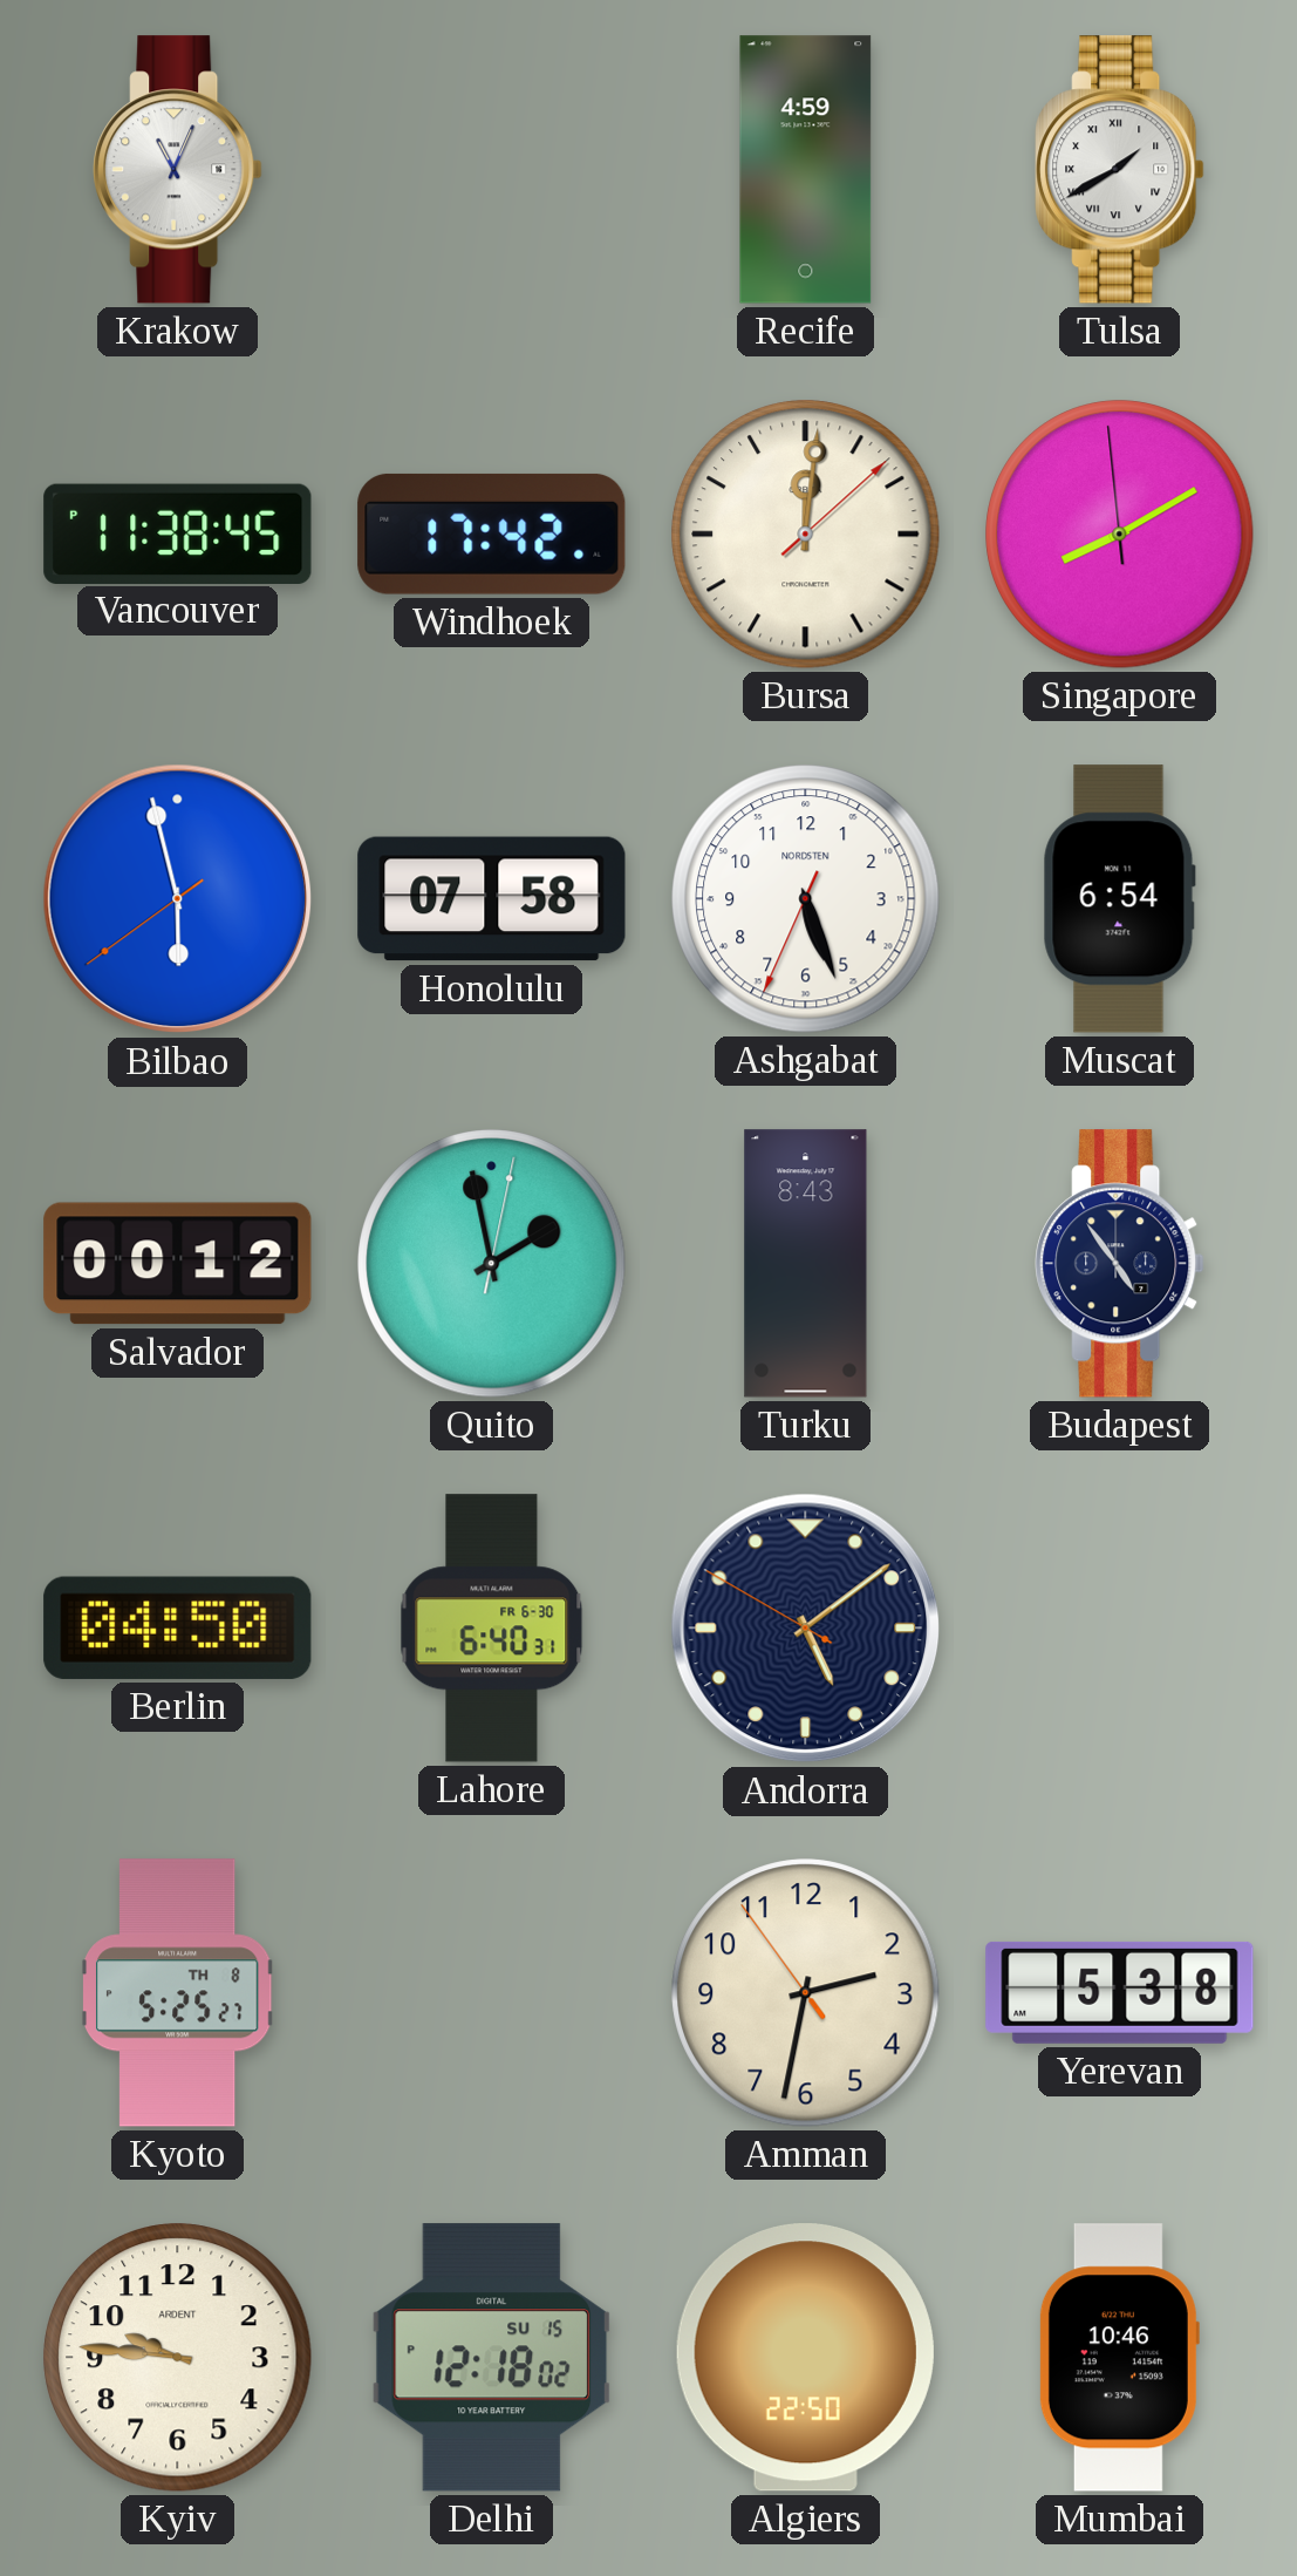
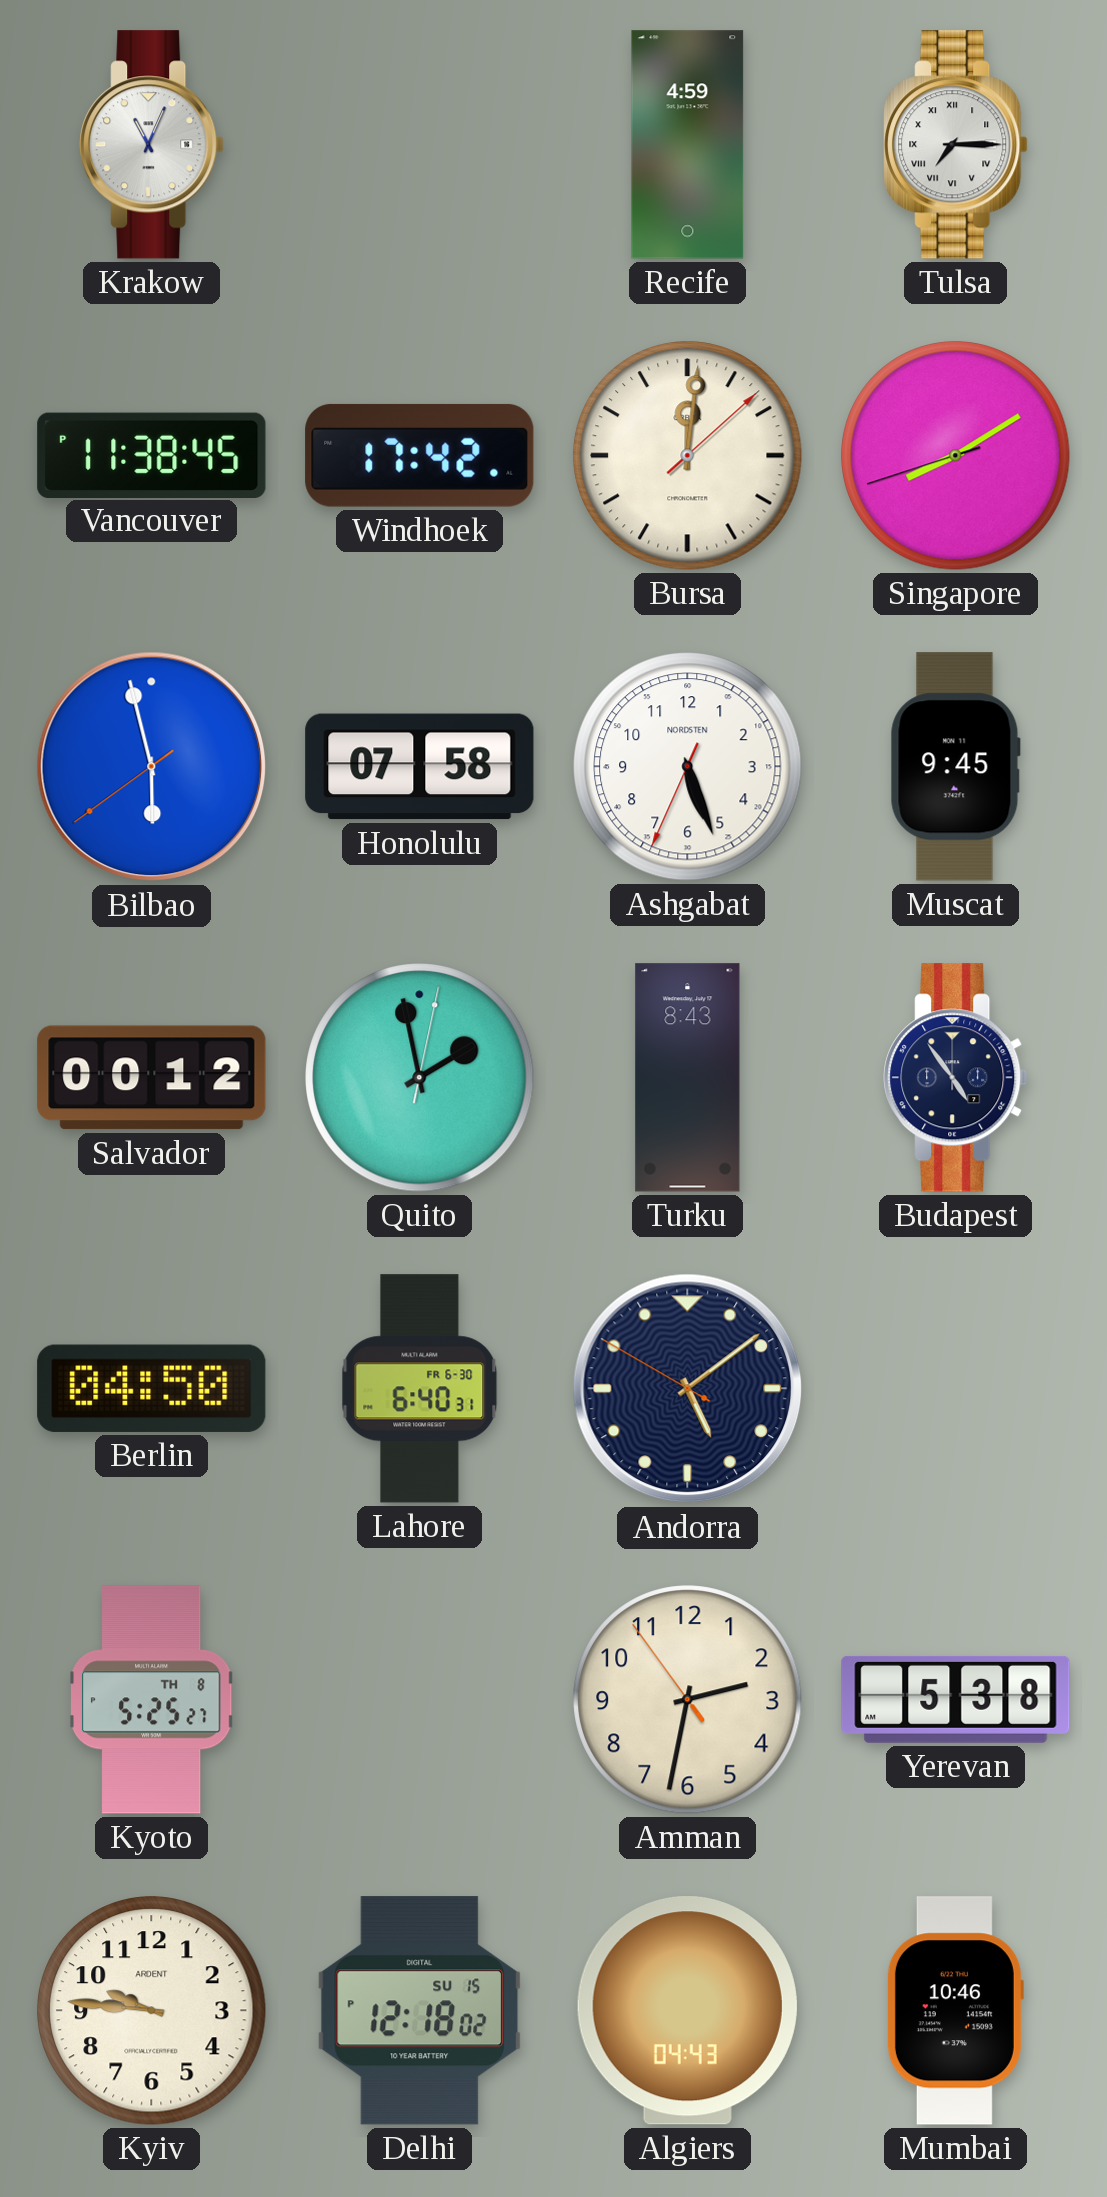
Tulsa: 1:40 -> 7:15 (956, 145)
Singapore: 8:09:59 -> 8:09:42 (956, 456)
Muscat: 6:54 -> 9:45 (955, 767)
Algiers: 22:50 -> 04:43 (687, 2011)
